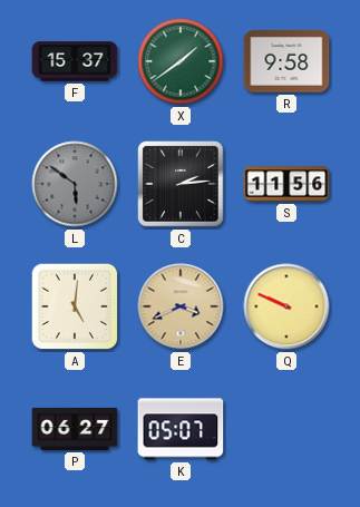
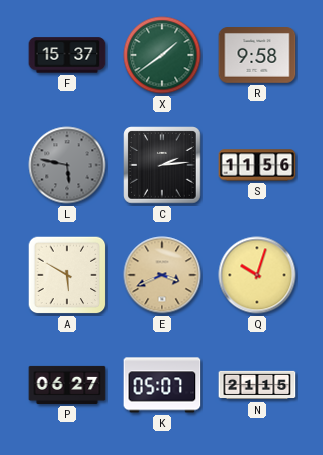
L: 5:51 -> 5:47 (67, 165)
A: 5:01 -> 5:50 (67, 275)
Q: 9:49 -> 10:03 (257, 275)
N: none -> 21:15 (257, 385)
